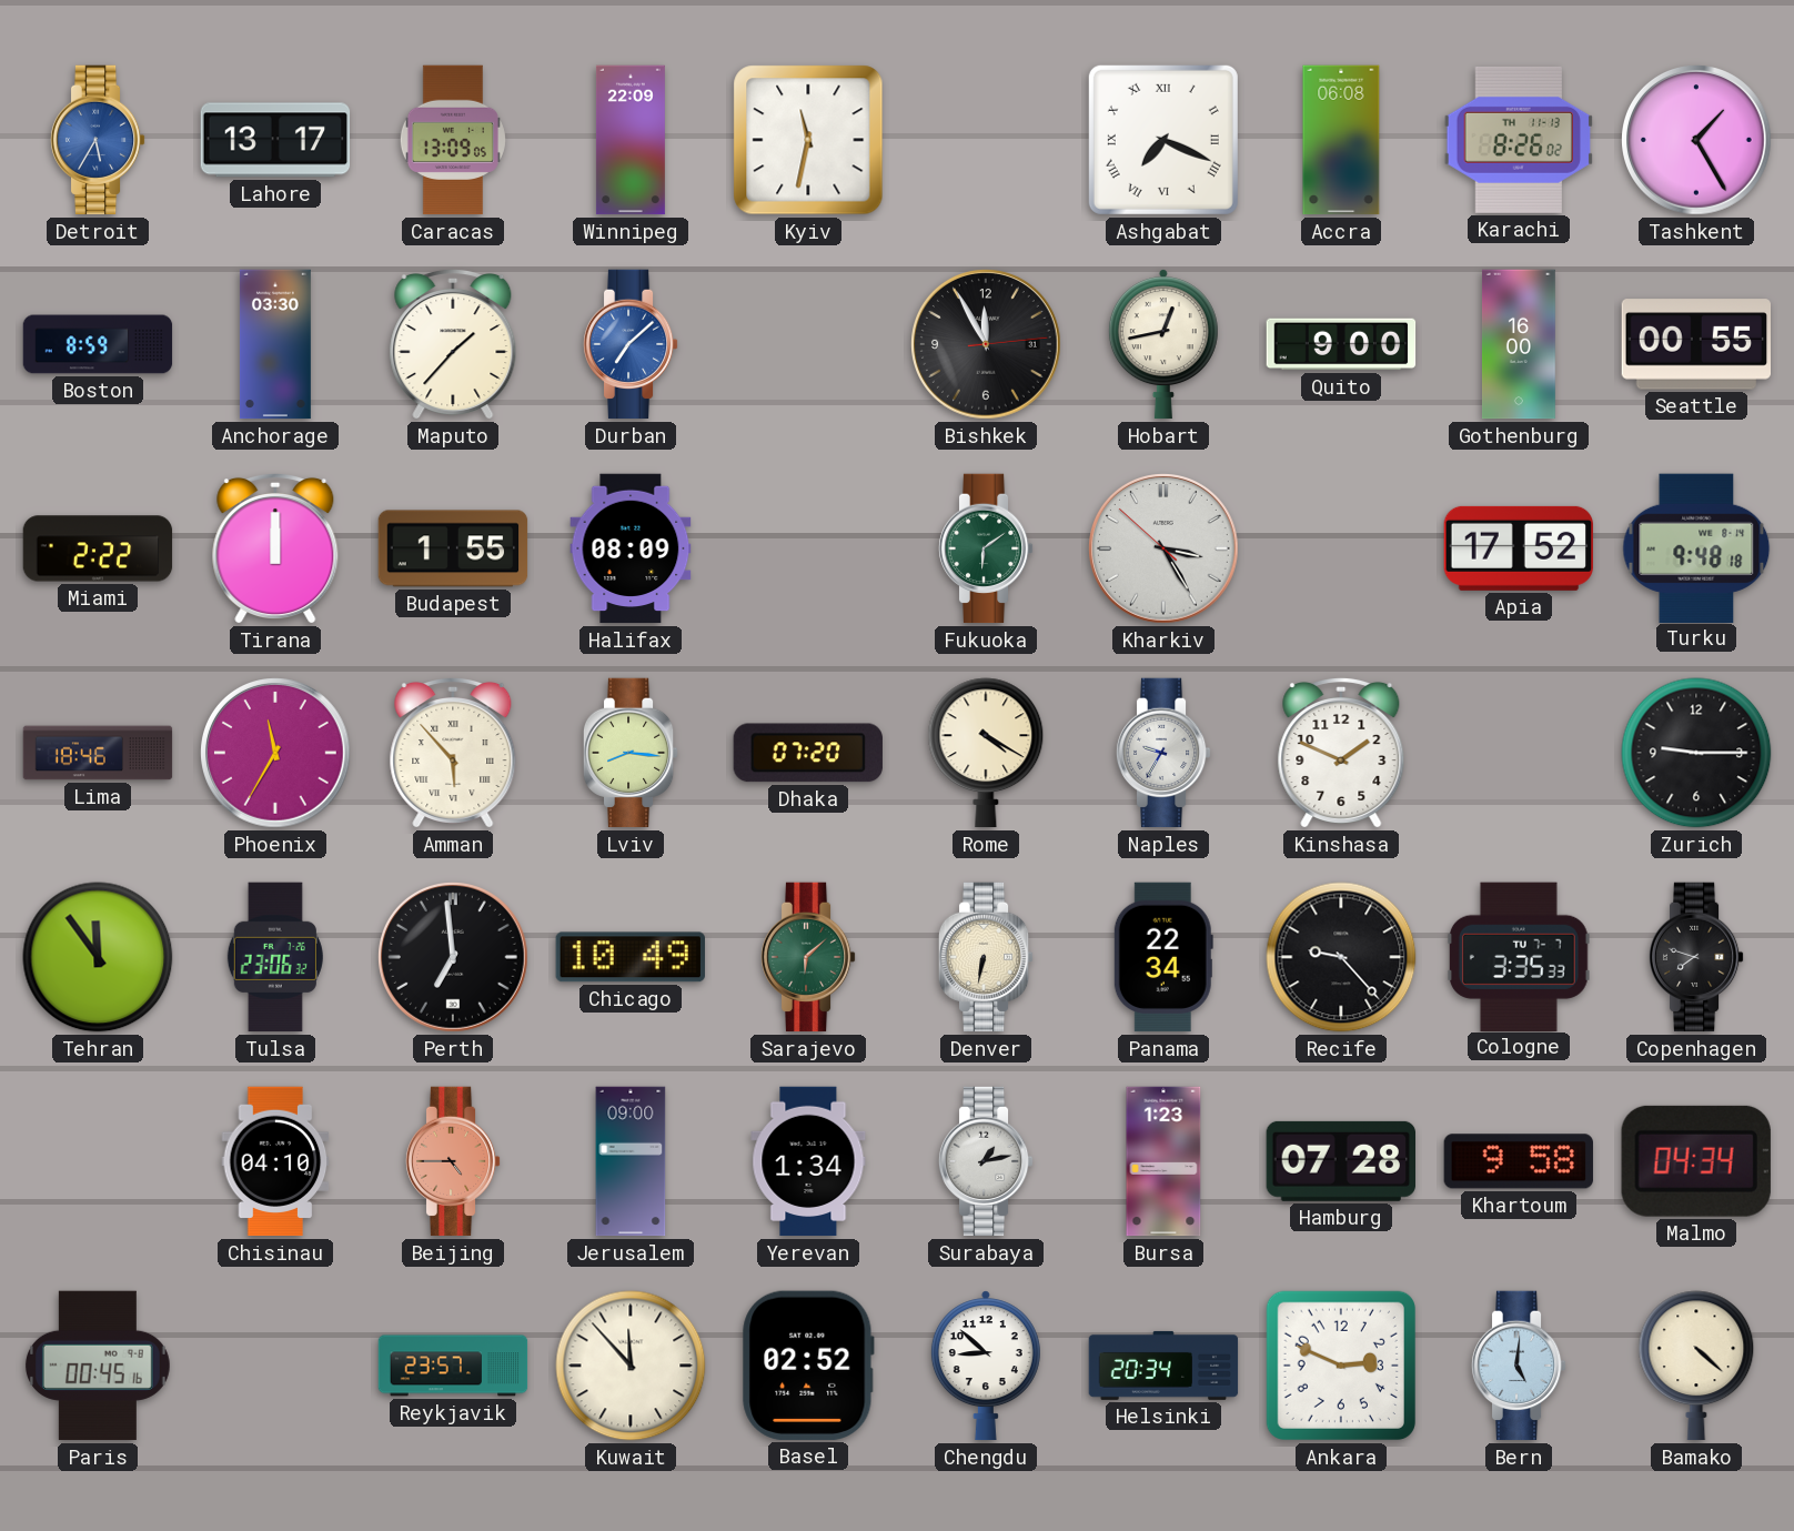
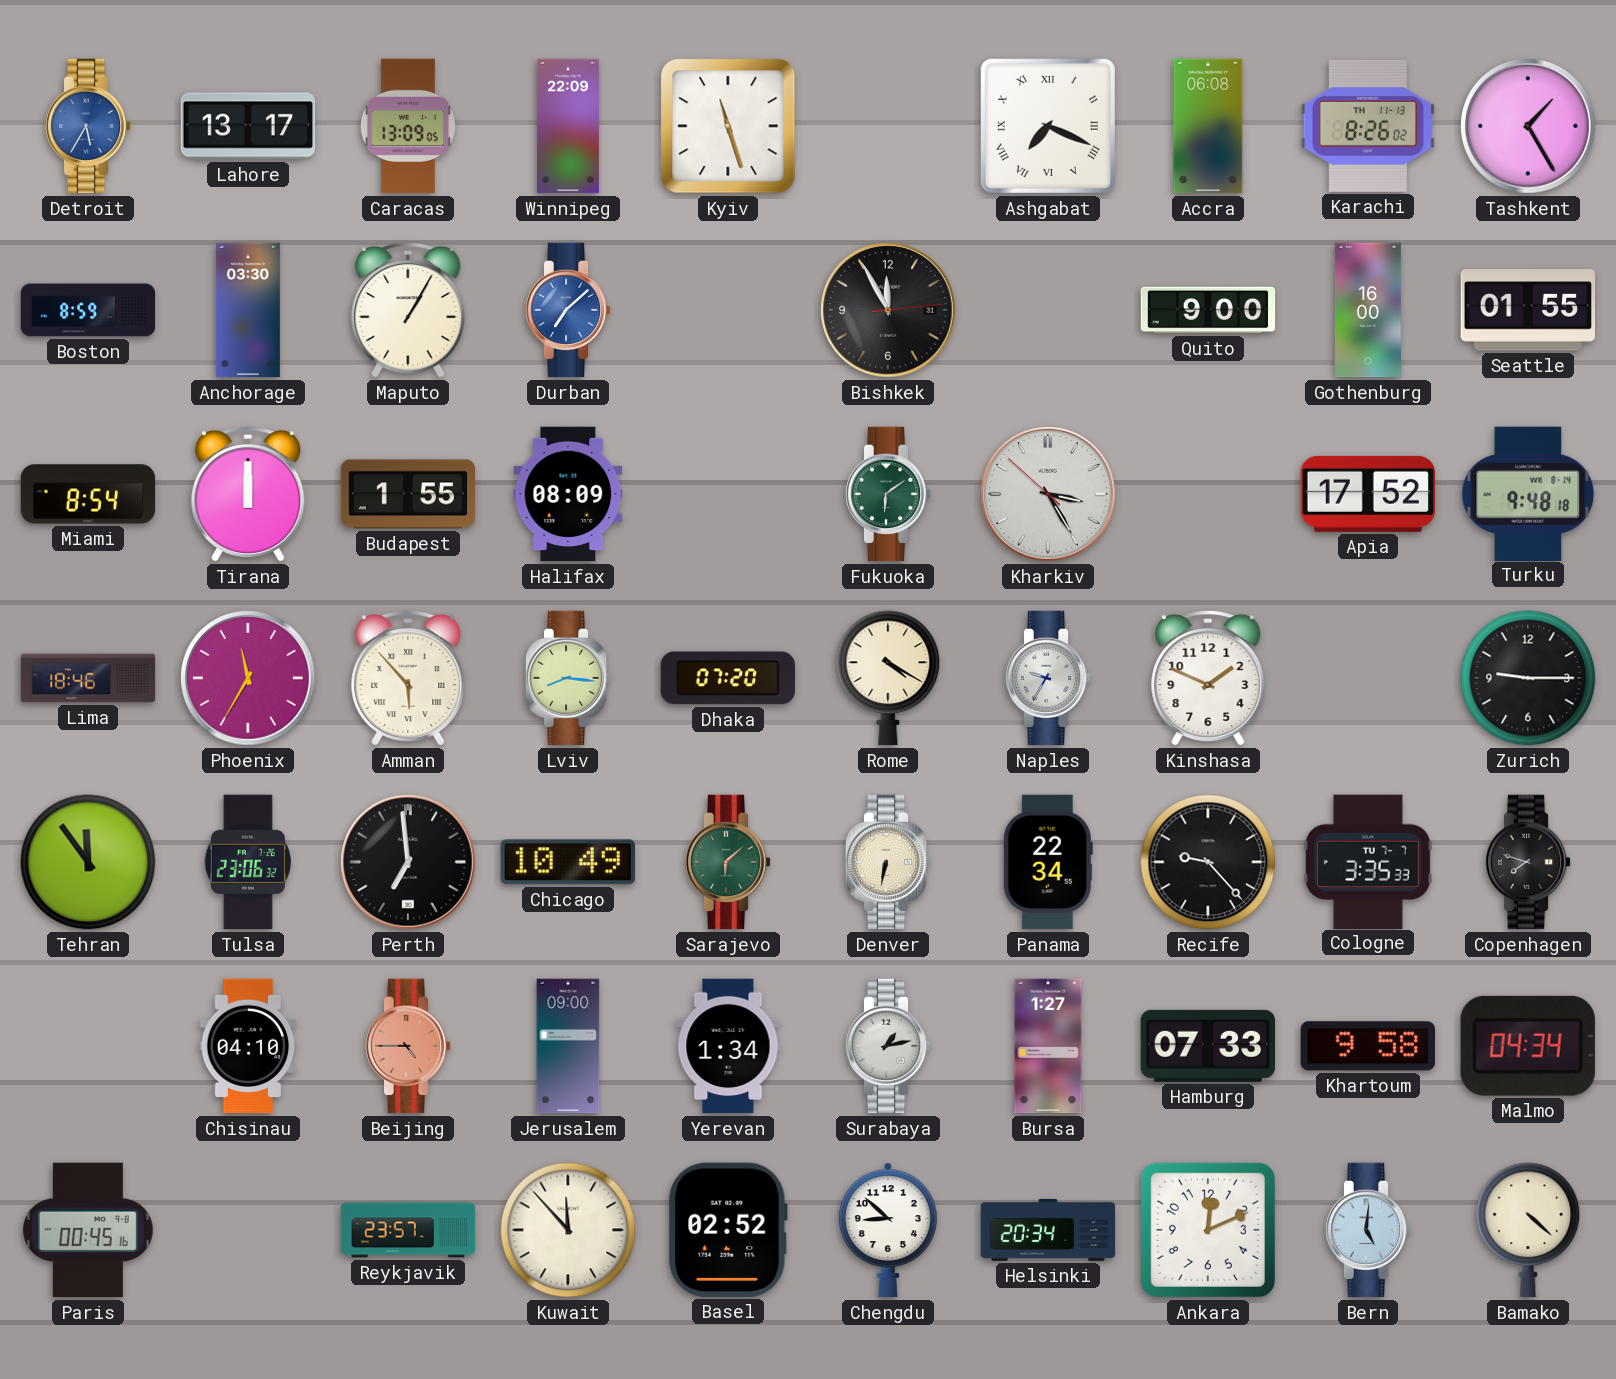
Kyiv: 11:32 -> 11:27 (728, 126)
Maputo: 1:37 -> 1:05 (408, 310)
Hobart: 12:43 -> none (1163, 344)
Seattle: 00:55 -> 01:55 (1527, 310)
Miami: 2:22 -> 8:54 (88, 494)
Bursa: 1:23 -> 1:27 (1048, 1046)
Hamburg: 07:28 -> 07:33 (1207, 1046)
Ankara: 2:49 -> 12:11 (1208, 1230)
